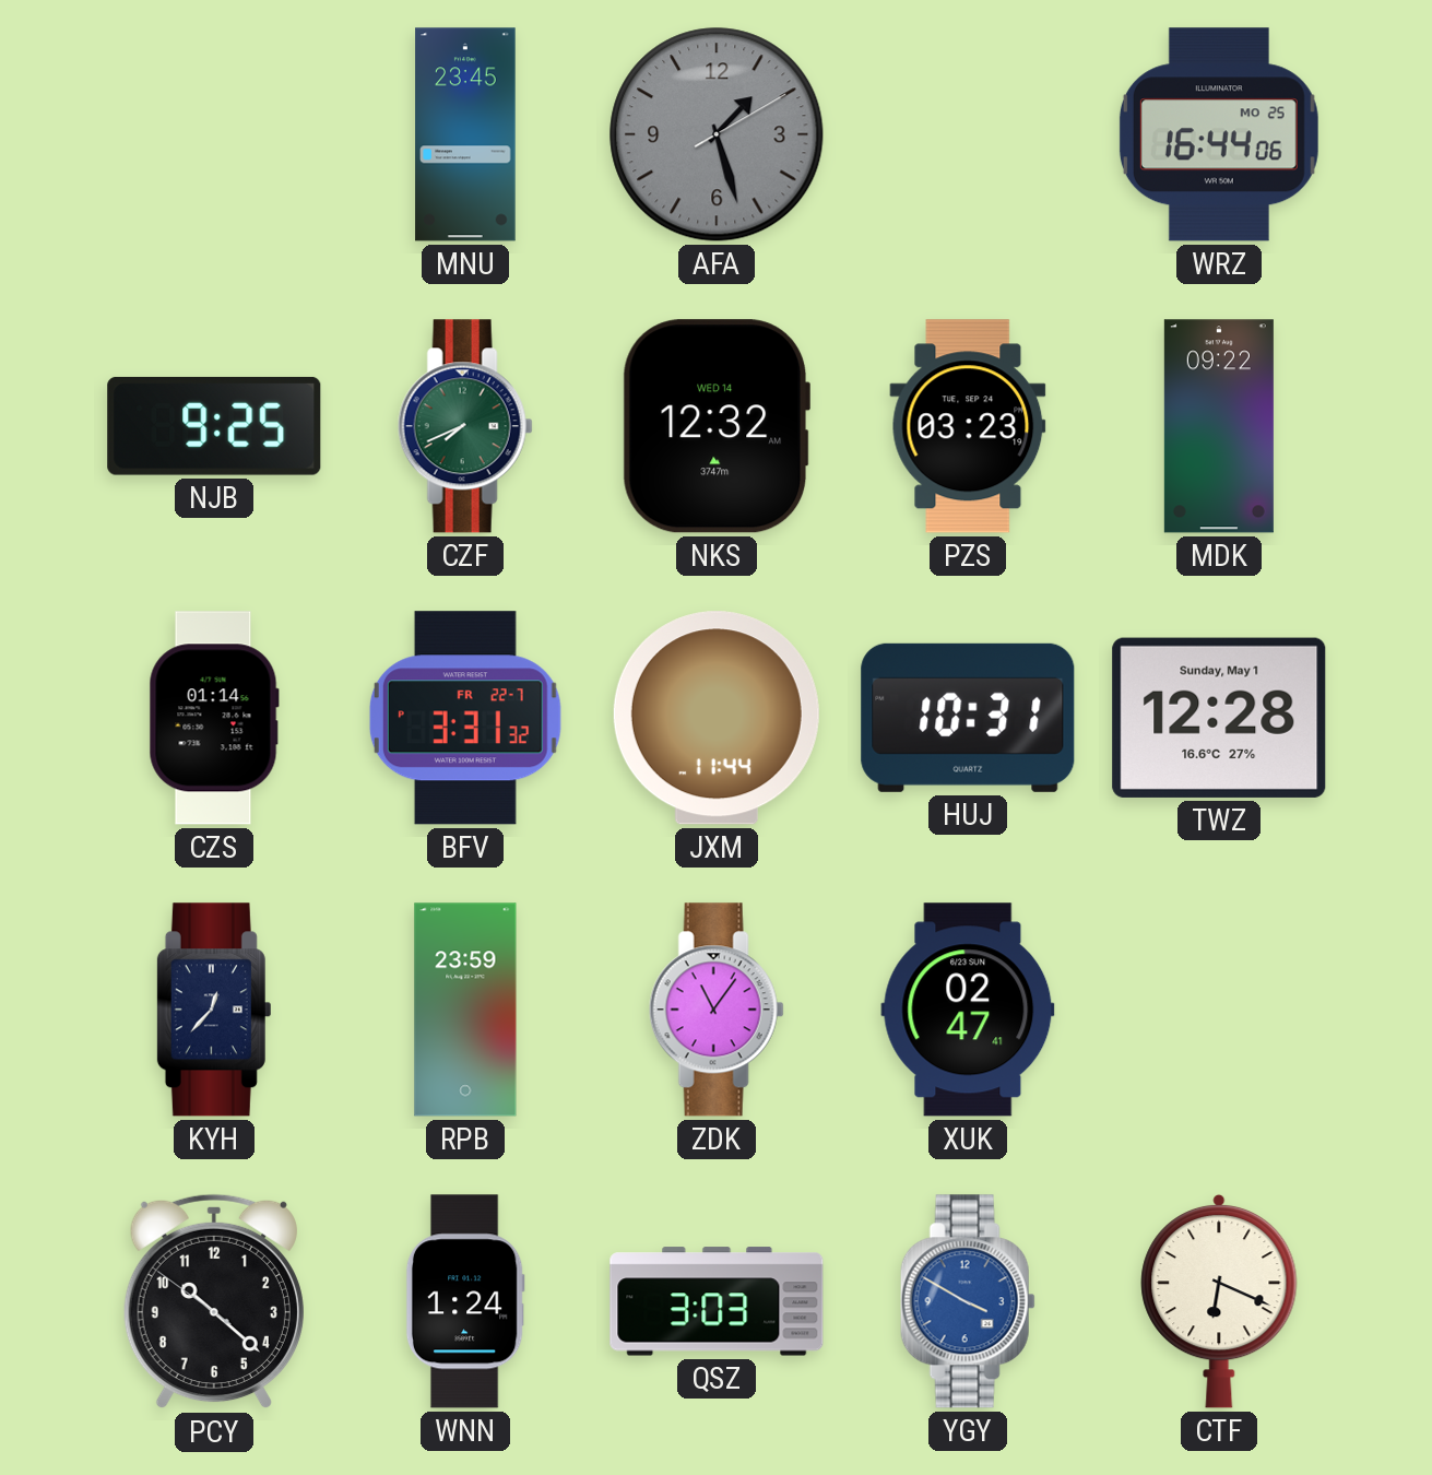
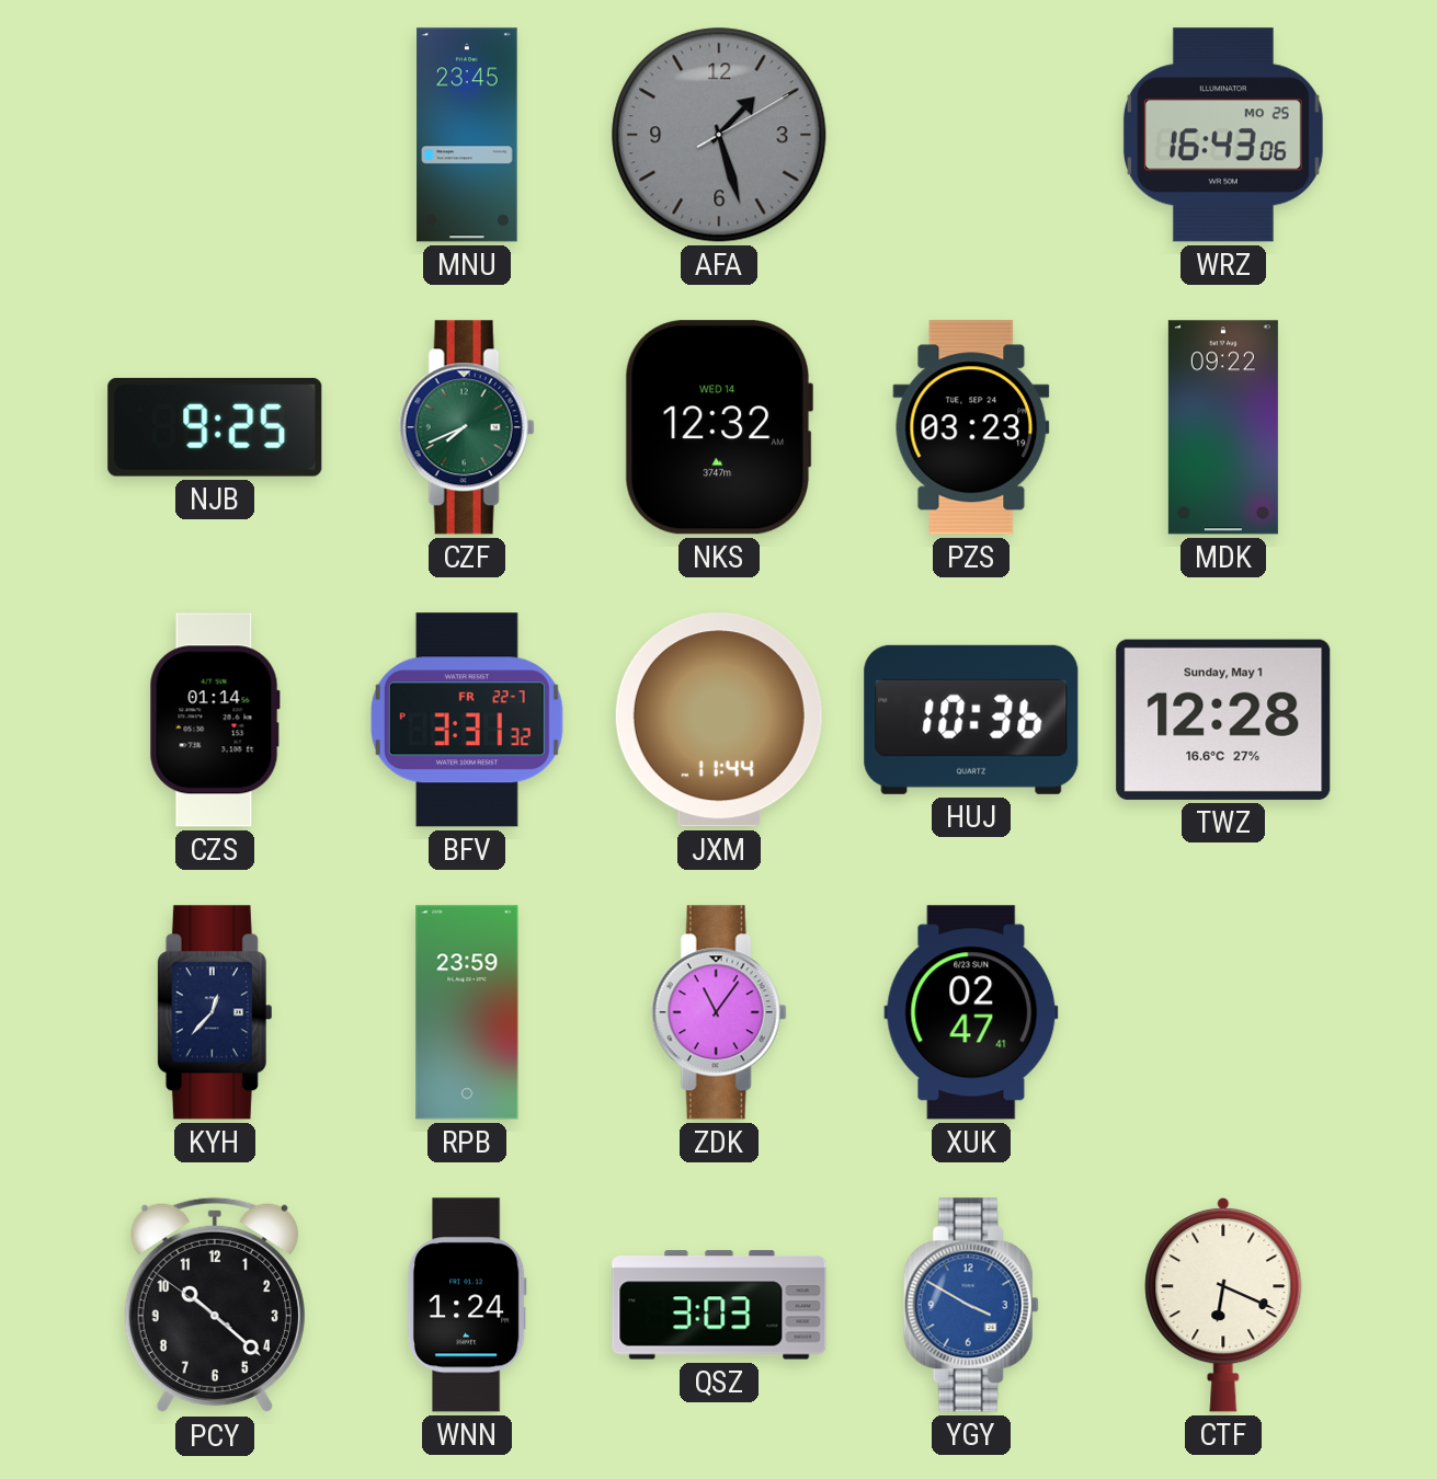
WRZ: 16:44 -> 16:43 (1223, 135)
HUJ: 10:31 -> 10:36 (971, 720)
